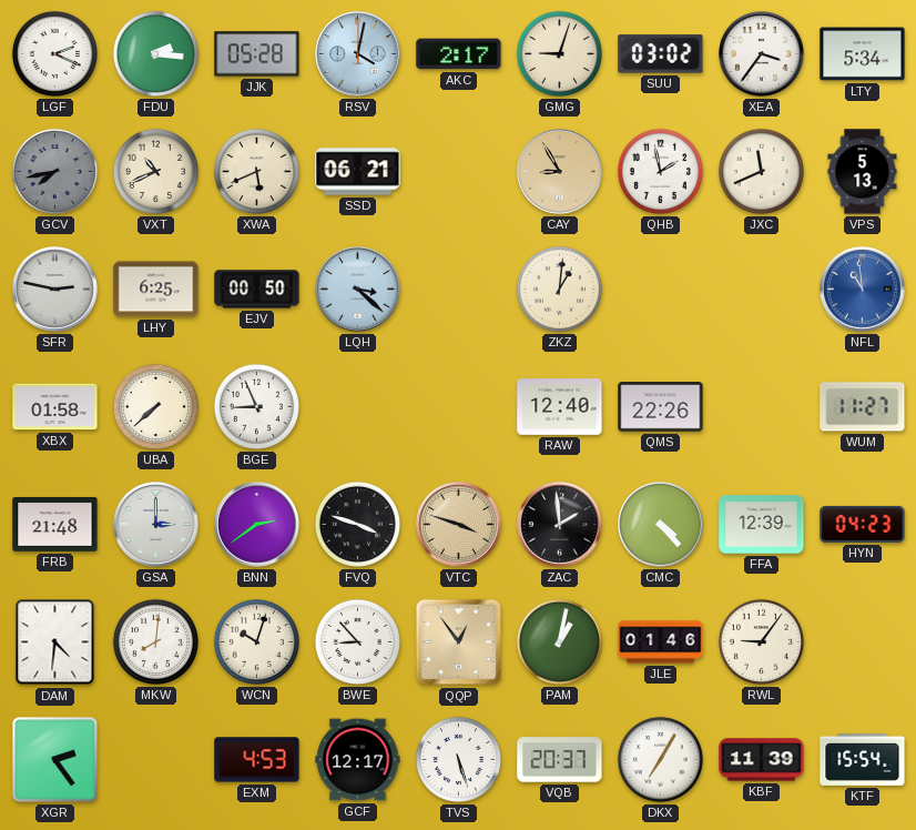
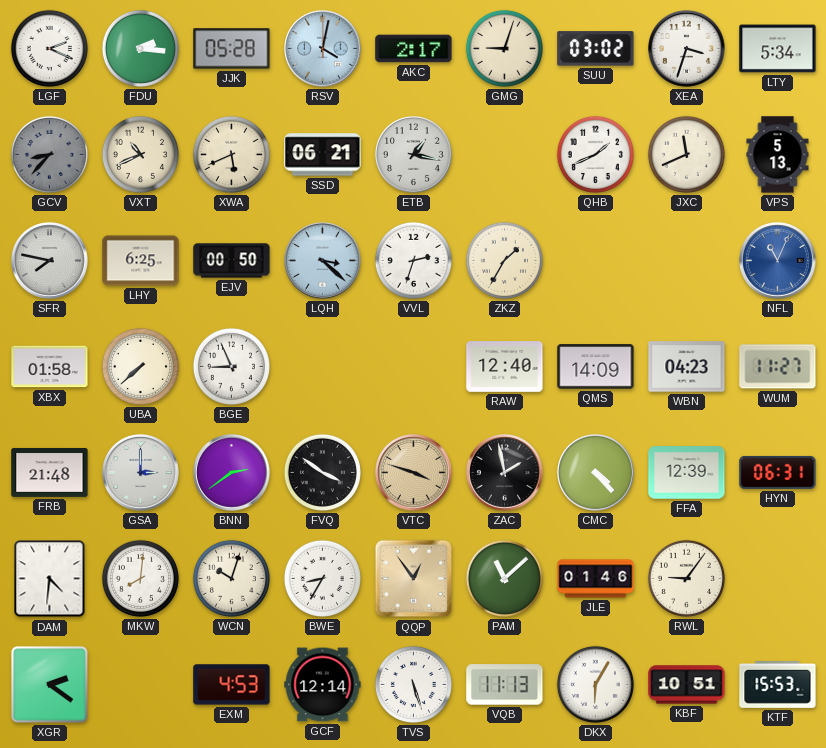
XEA: 3:36 -> 3:33 (687, 49)
GCV: 7:43 -> 8:37 (49, 154)
ETB: none -> 1:17 (414, 155)
CAY: 8:55 -> none (560, 172)
QHB: 1:58 -> 1:41 (595, 154)
SFR: 2:47 -> 7:47 (50, 261)
VVL: none -> 2:33 (413, 260)
ZKZ: 1:01 -> 1:35 (504, 260)
NFL: 10:59 -> 11:04 (778, 261)
QMS: 22:26 -> 14:09 (596, 367)
WBN: none -> 04:23 (687, 367)
FVQ: 3:48 -> 3:51 (322, 472)
ZAC: 1:59 -> 1:58 (505, 473)
HYN: 04:23 -> 06:31 (778, 472)
BWE: 8:53 -> 8:35 (322, 578)
PAM: 1:02 -> 11:08 (504, 578)
XGR: 2:24 -> 2:21 (50, 685)
GCF: 12:17 -> 12:14 (323, 685)
VQB: 20:37 -> 11:13 (505, 685)
DKX: 7:05 -> 6:05 (595, 684)
KBF: 11:39 -> 10:51 (687, 685)
KTF: 15:54 -> 15:53 (778, 685)
